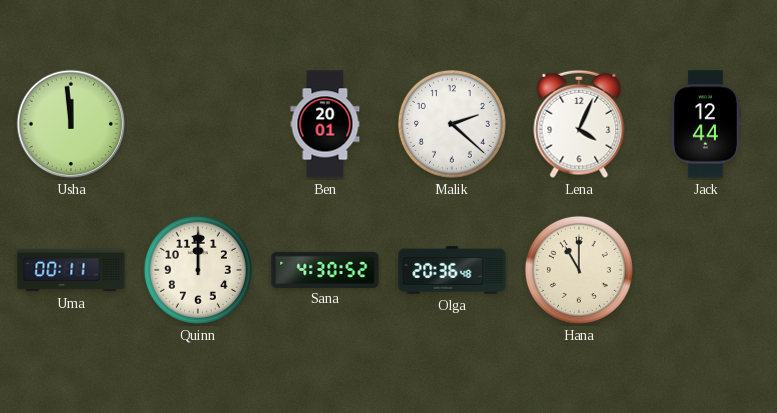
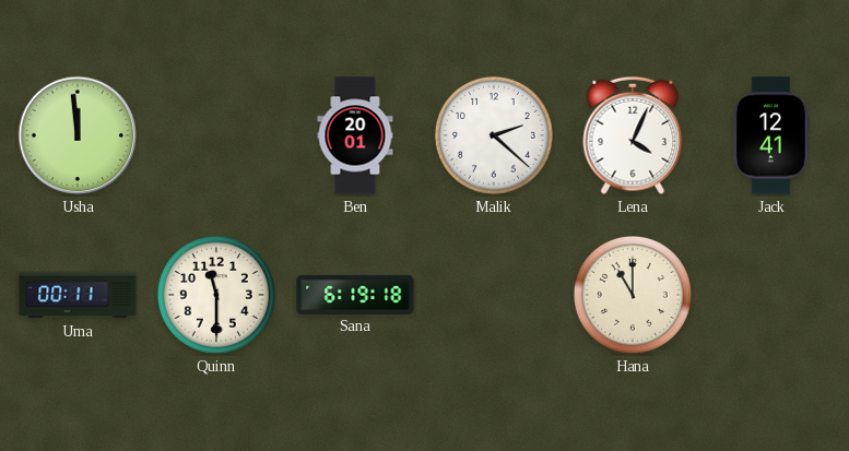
Jack: 12:44 -> 12:41 (771, 135)
Quinn: 12:00 -> 11:30 (216, 295)
Sana: 4:30 -> 6:19 (355, 294)
Olga: 20:36 -> none (452, 270)
